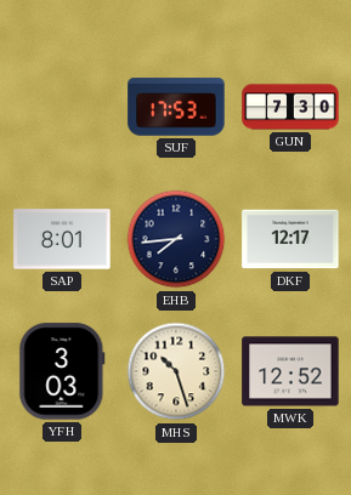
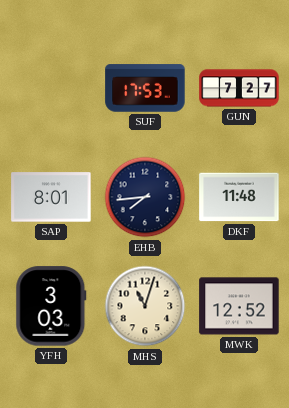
GUN: 7:30 -> 7:27 (239, 88)
DKF: 12:17 -> 11:48 (239, 197)
MHS: 10:27 -> 11:03 (145, 306)
